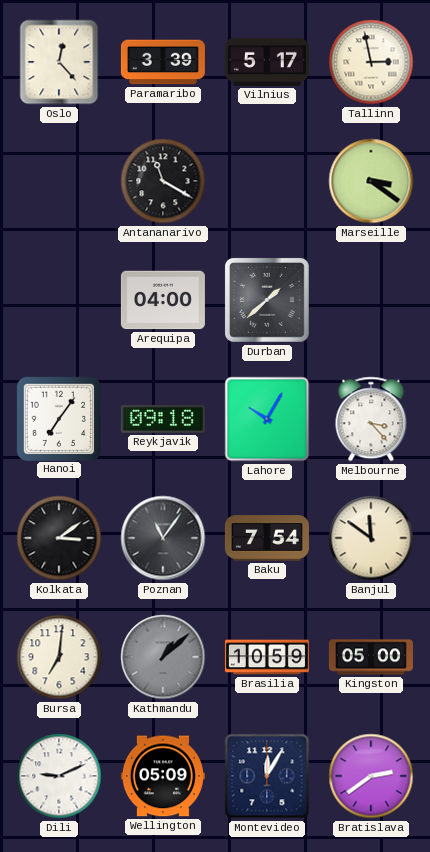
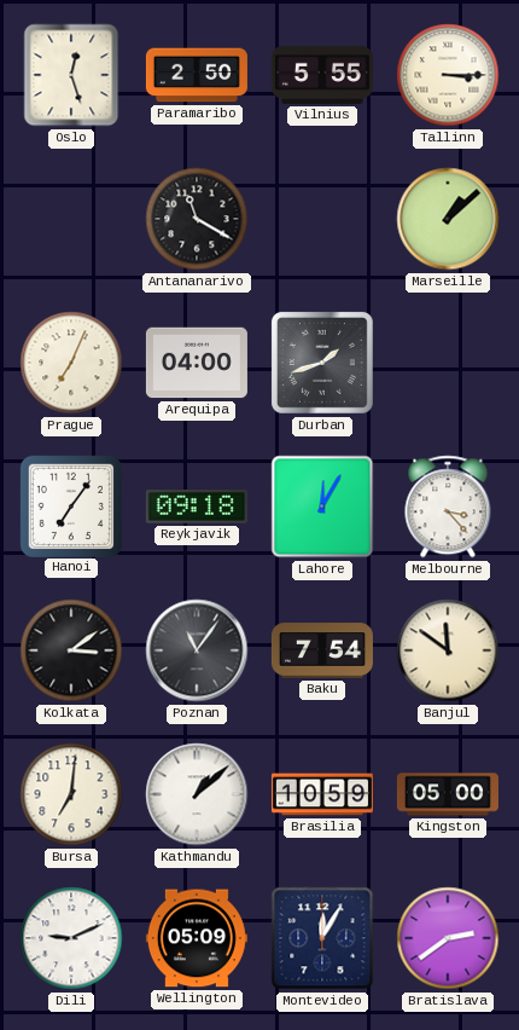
Oslo: 12:23 -> 12:27 (71, 75)
Paramaribo: 3:39 -> 2:50 (197, 75)
Vilnius: 5:17 -> 5:55 (322, 75)
Tallinn: 2:58 -> 3:15 (448, 75)
Marseille: 3:21 -> 1:08 (448, 219)
Prague: none -> 7:04 (71, 363)
Durban: 1:38 -> 1:42 (322, 363)
Lahore: 10:05 -> 12:05 (322, 507)
Kathmandu dial: grey -> white (197, 794)
